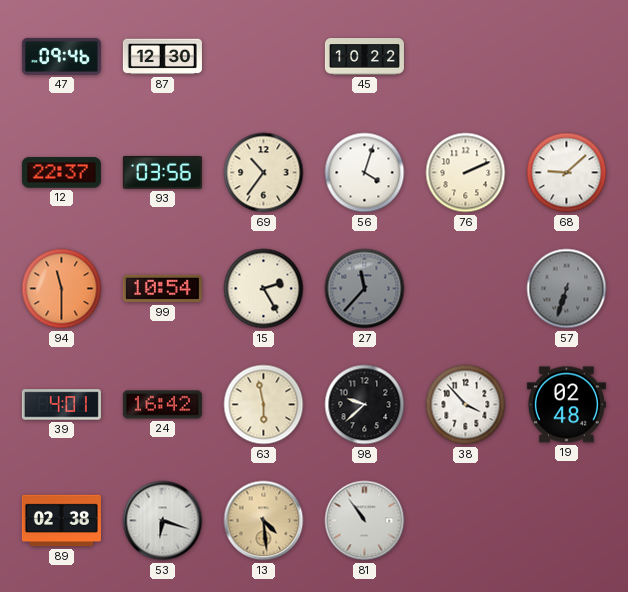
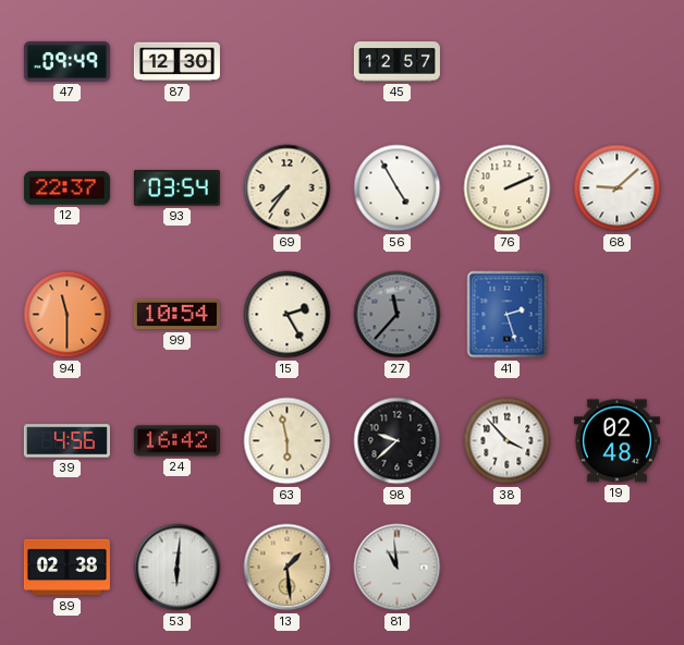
47: 09:46 -> 09:49 (66, 61)
45: 10:22 -> 12:57 (396, 62)
93: 03:56 -> 03:54 (176, 188)
69: 10:36 -> 7:36 (288, 188)
56: 4:03 -> 4:55 (398, 188)
41: none -> 2:27 (508, 315)
57: 6:33 -> none (567, 289)
39: 4:01 -> 4:56 (66, 441)
53: 6:18 -> 6:01 (178, 568)
13: 4:29 -> 1:29 (288, 568)
81: 10:54 -> 10:59 (398, 568)
